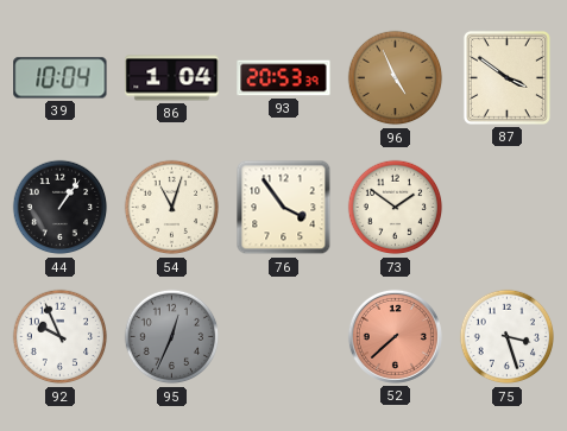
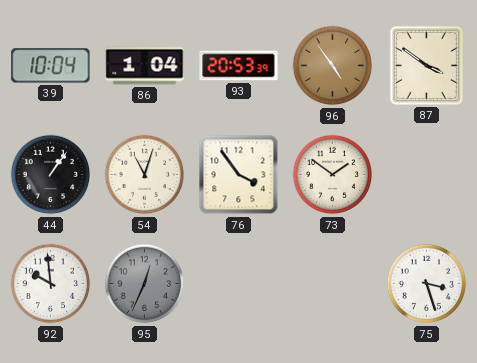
96: 4:56 -> 4:54 (333, 66)
92: 9:56 -> 9:59 (51, 284)
52: 7:38 -> none (395, 336)
